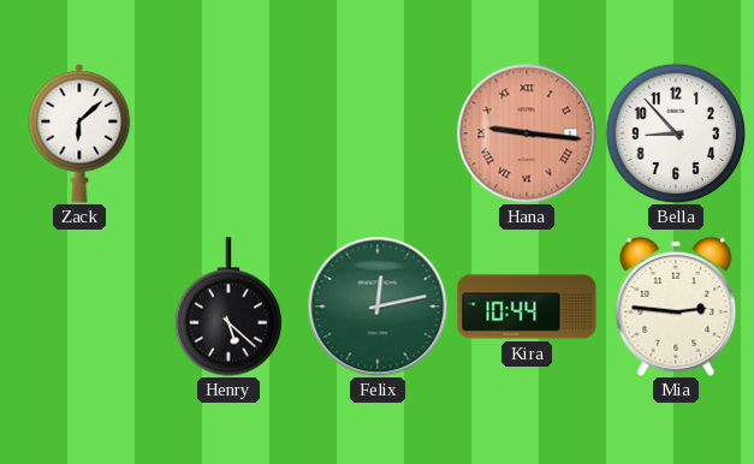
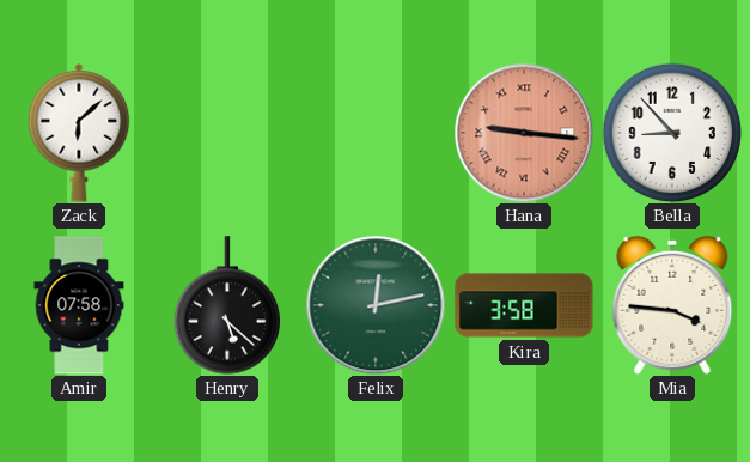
Amir: none -> 07:58 (79, 305)
Kira: 10:44 -> 3:58 (524, 305)
Mia: 2:46 -> 3:46 (672, 305)
